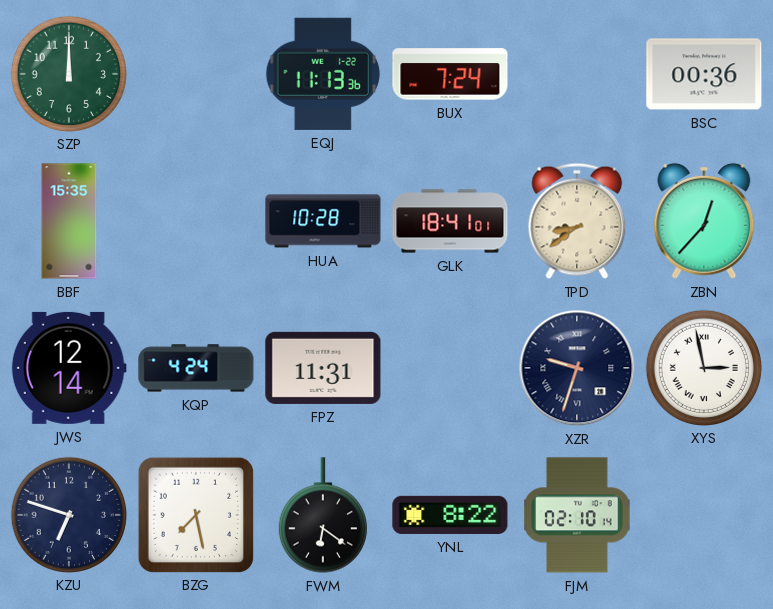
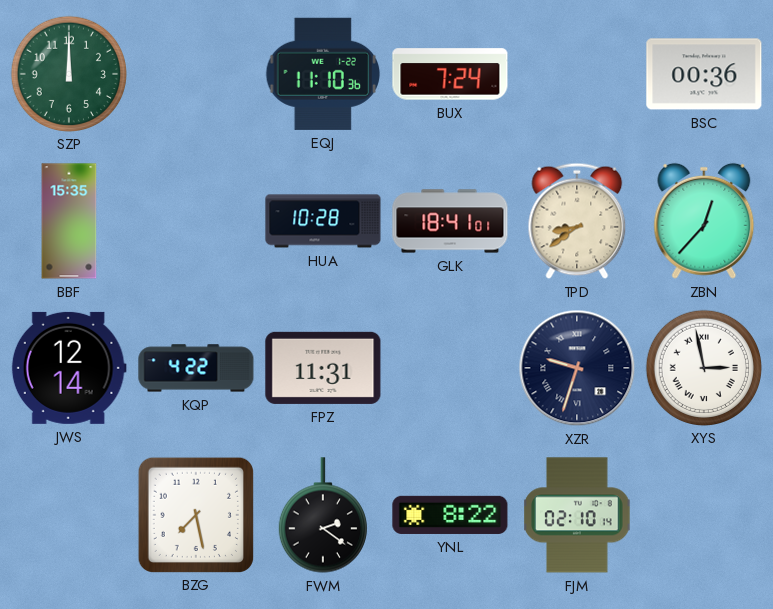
EQJ: 11:13 -> 11:10 (323, 74)
KQP: 4:24 -> 4:22 (196, 368)
KZU: 6:48 -> none (68, 514)
FWM: 6:21 -> 2:21 (323, 515)
